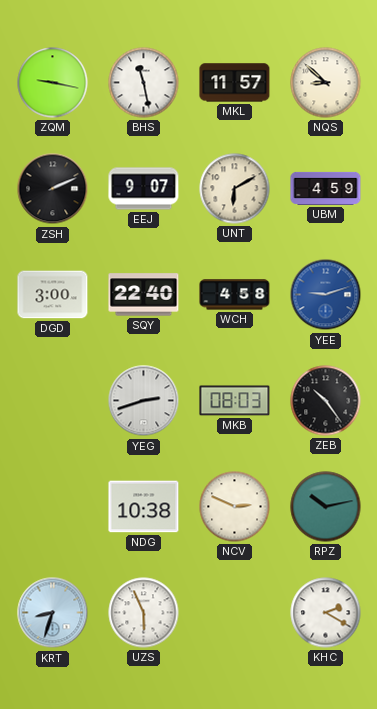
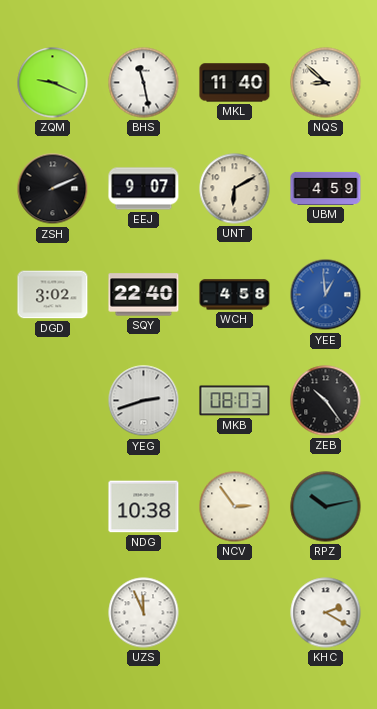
ZQM: 9:17 -> 9:19 (53, 83)
MKL: 11:57 -> 11:40 (235, 83)
DGD: 3:00 -> 3:02 (53, 295)
YEE: 9:12 -> 12:59 (326, 295)
NCV: 2:49 -> 2:54 (235, 507)
KRT: 8:33 -> none (53, 613)
UZS: 5:56 -> 11:56 (144, 613)
